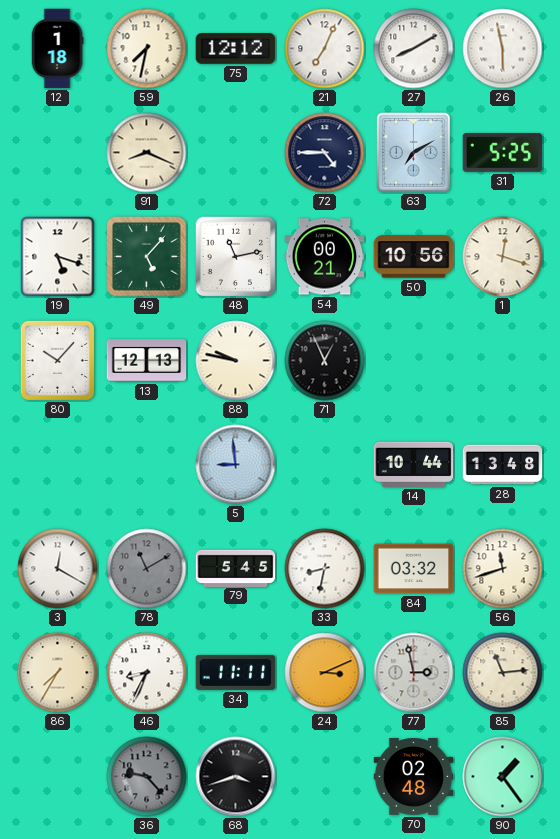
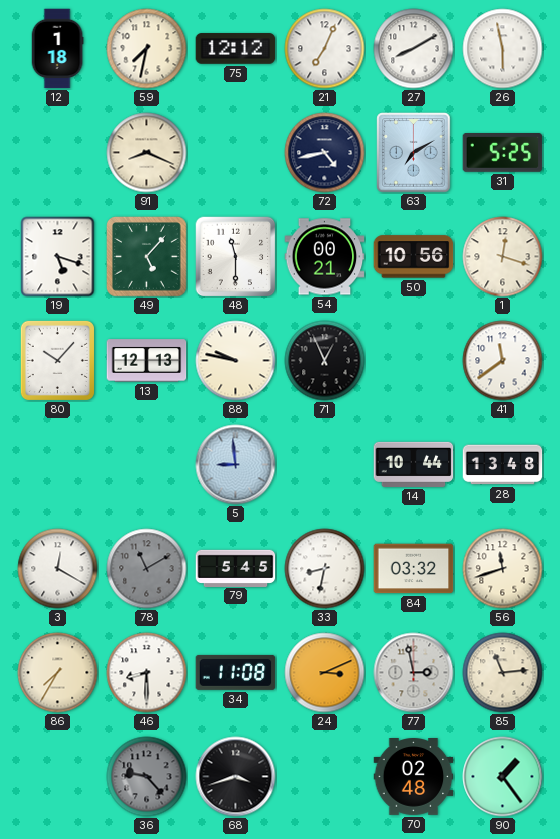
72: 4:45 -> 4:43 (325, 153)
48: 11:13 -> 11:30 (236, 257)
41: none -> 11:39 (503, 361)
46: 8:34 -> 8:30 (147, 673)
34: 11:11 -> 11:08 (236, 672)
